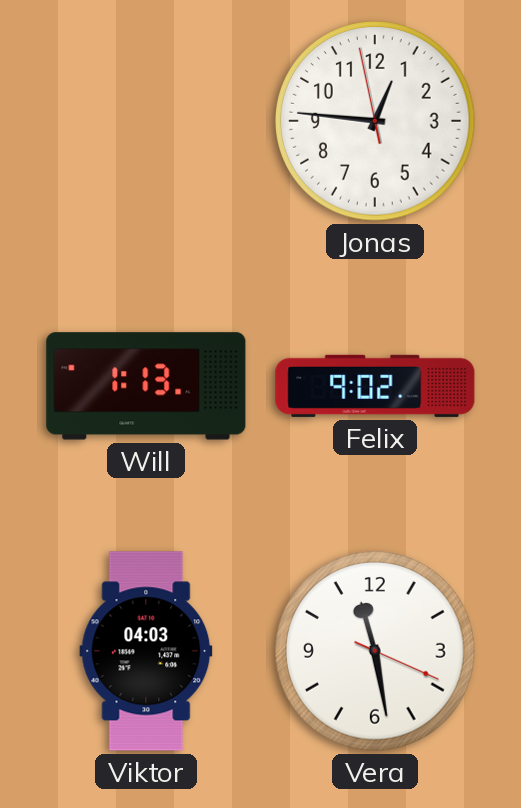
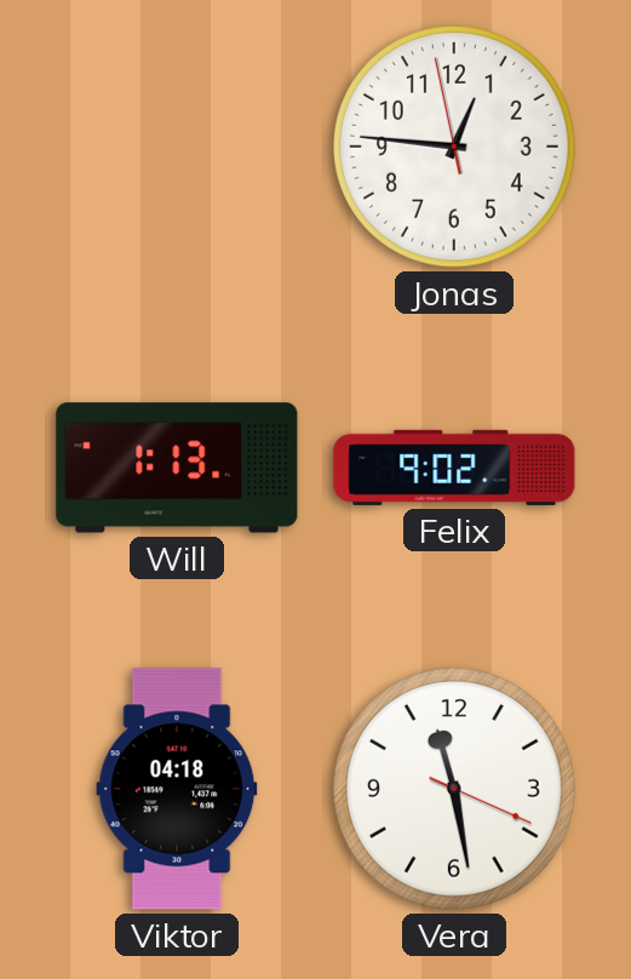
Viktor: 04:03 -> 04:18 (177, 789)
